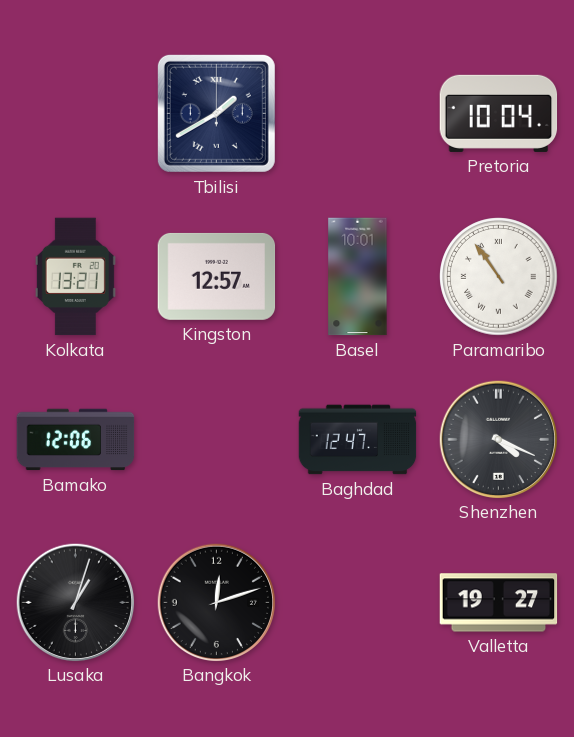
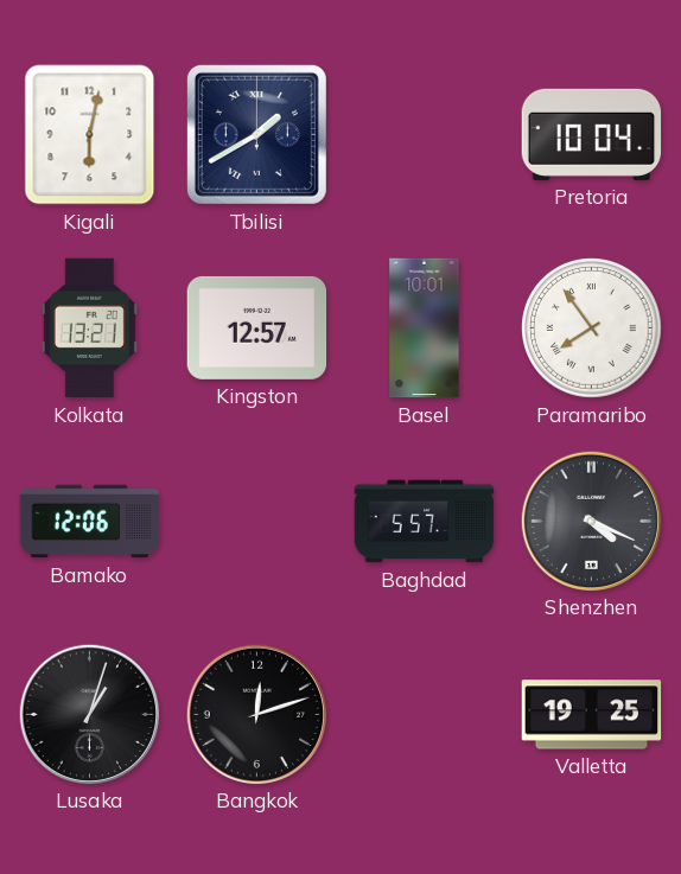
Kigali: none -> 6:02 (90, 135)
Paramaribo: 10:54 -> 7:54 (592, 328)
Baghdad: 12:47 -> 5:57 (425, 522)
Valletta: 19:27 -> 19:25 (592, 715)
